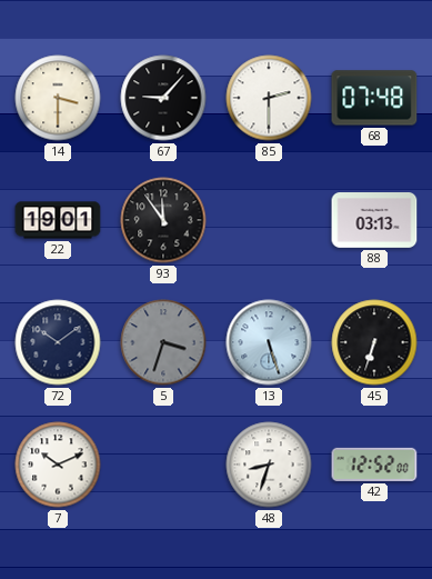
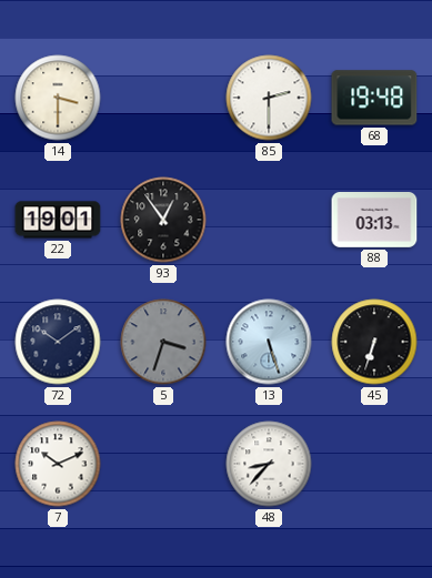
67: 9:07 -> none (163, 98)
68: 07:48 -> 19:48 (374, 98)
93: 11:54 -> 12:54 (163, 220)
48: 8:33 -> 8:37 (269, 464)
42: 12:52 -> none (374, 465)
